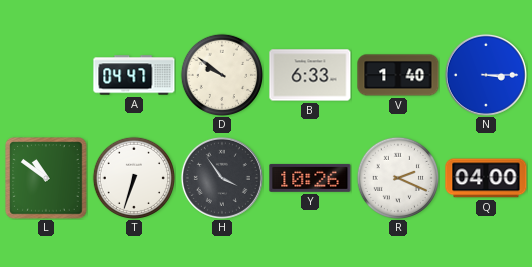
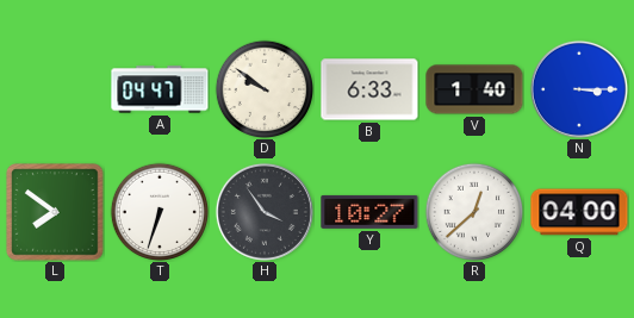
L: 10:51 -> 7:51 (55, 212)
Y: 10:26 -> 10:27 (369, 212)
R: 2:19 -> 12:38 (473, 211)
